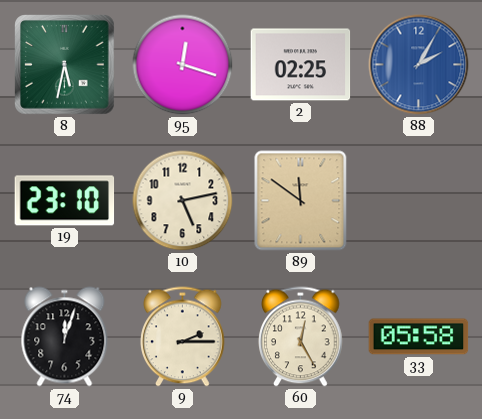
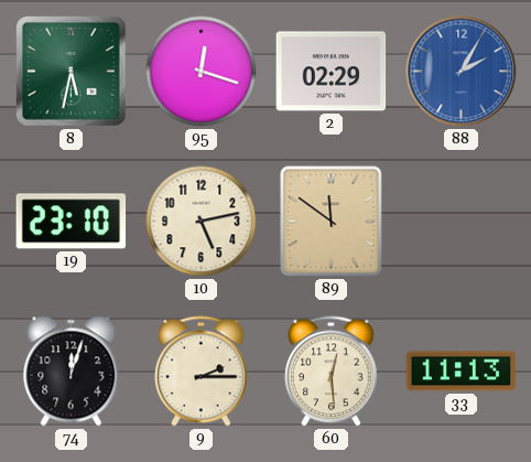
2: 02:25 -> 02:29 (332, 72)
60: 12:25 -> 12:29 (332, 372)
33: 05:58 -> 11:13 (462, 372)
